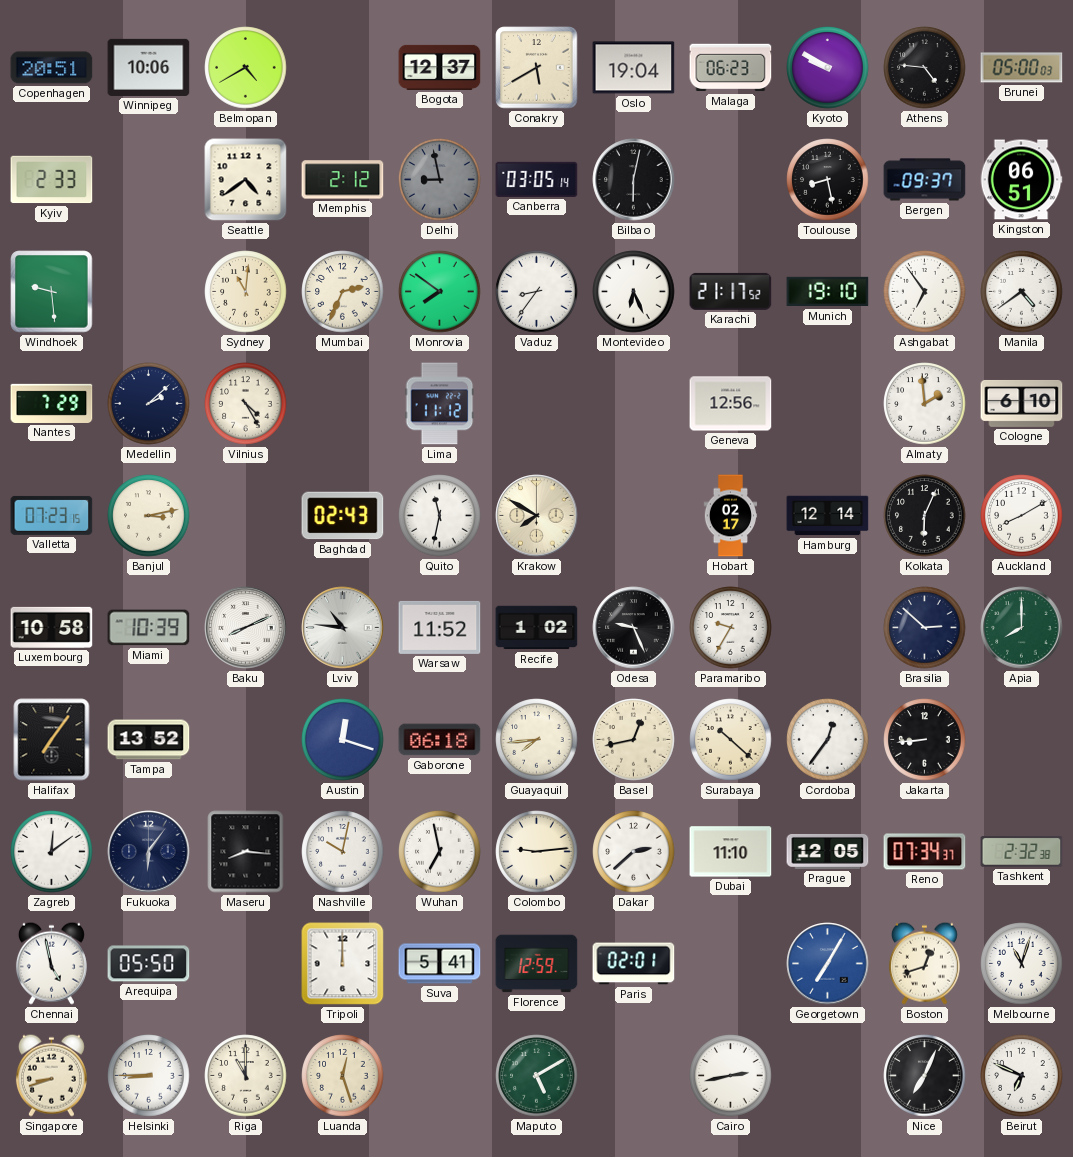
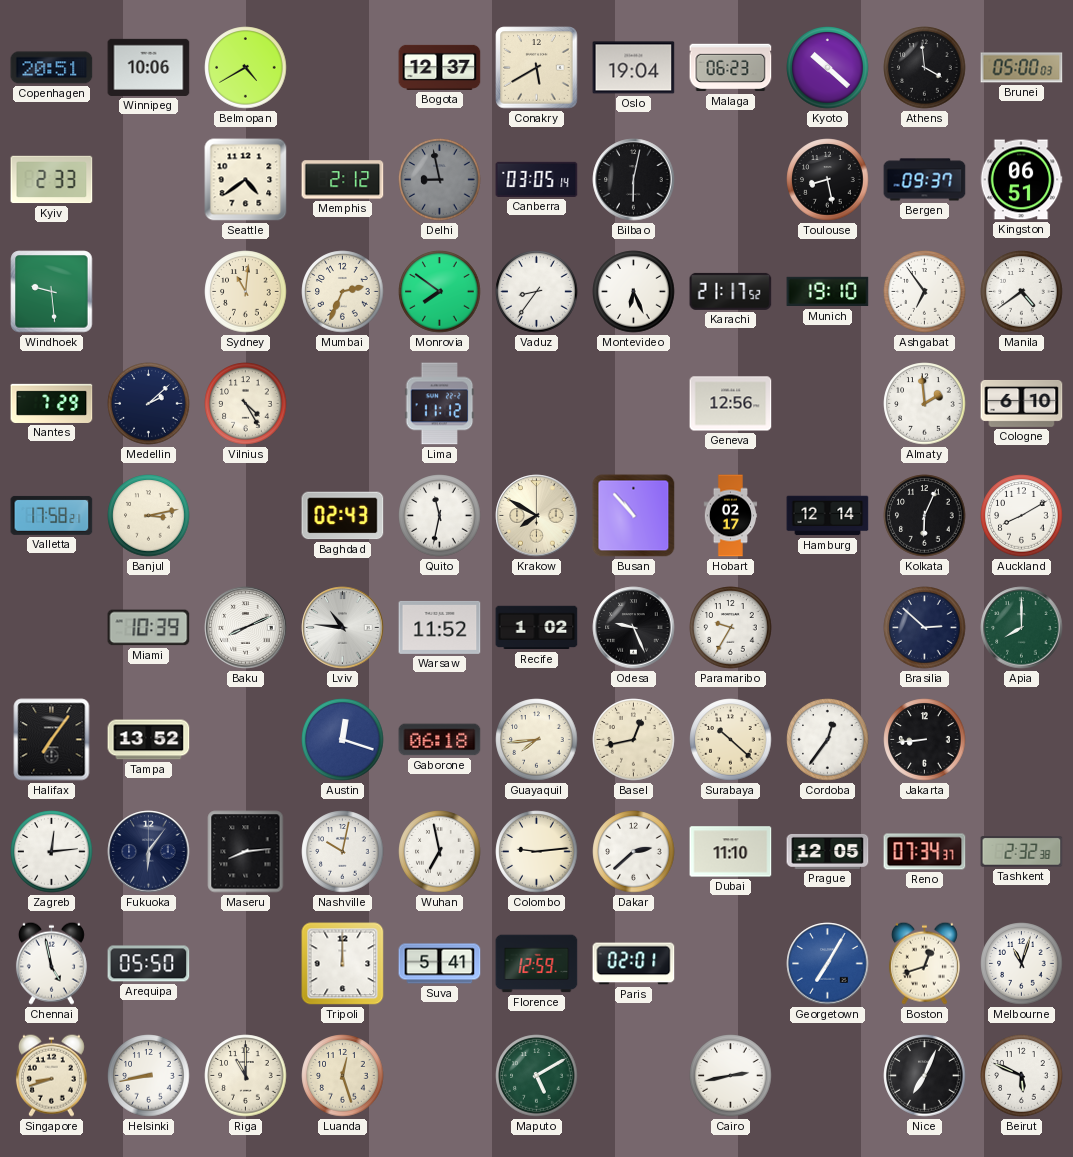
Kyoto: 9:50 -> 10:22 (828, 68)
Athens: 4:46 -> 3:59 (925, 68)
Valletta: 07:23 -> 17:58 (52, 515)
Busan: none -> 10:53 (634, 516)
Luxembourg: 10:58 -> none (52, 627)
Zagreb: 12:09 -> 12:14 (52, 852)
Maseru: 8:16 -> 8:14 (246, 852)
Helsinki: 8:45 -> 8:43 (149, 1076)
Beirut: 6:49 -> 5:49 (1022, 1076)
